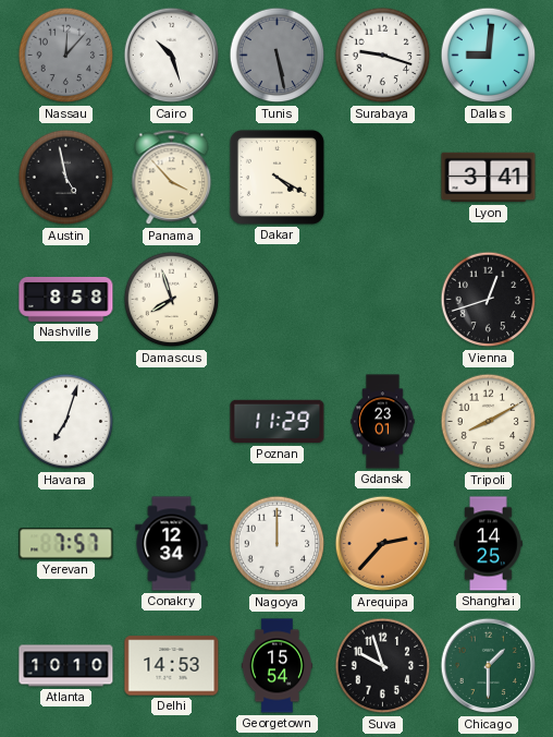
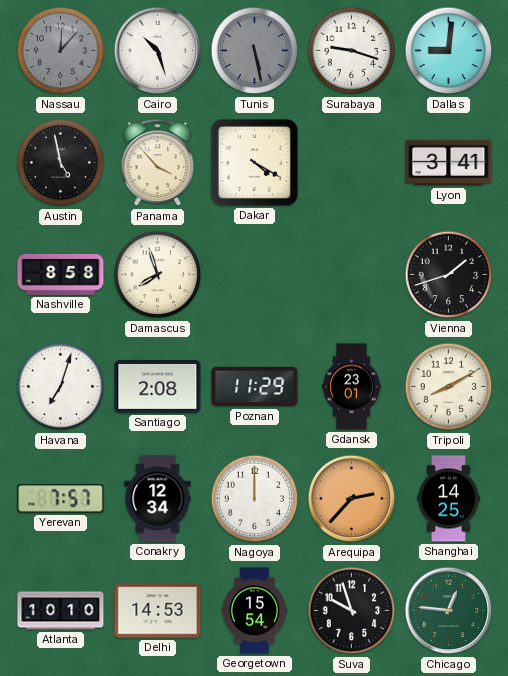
Vienna: 12:42 -> 1:42 (449, 275)
Santiago: none -> 2:08 (158, 386)
Chicago: 1:30 -> 12:46 (449, 611)
